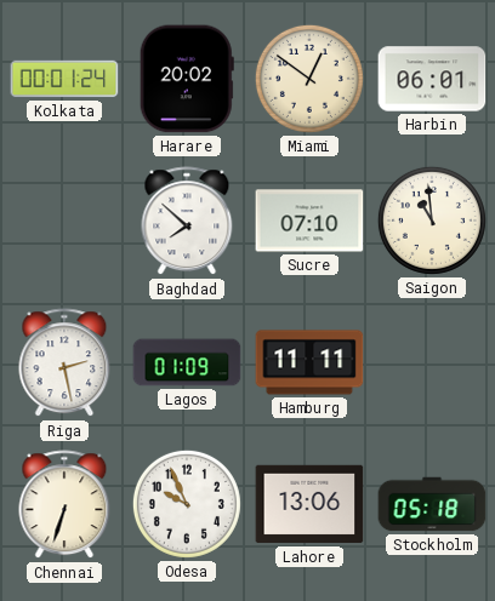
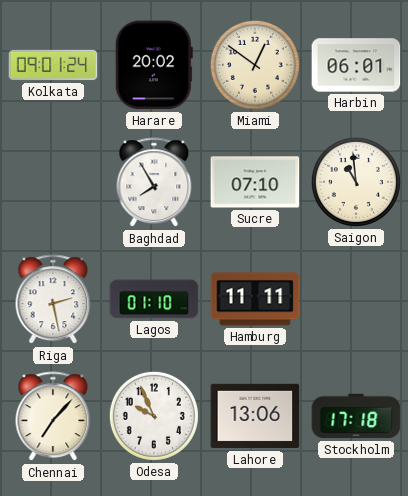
Kolkata: 00:01 -> 09:01 (53, 65)
Baghdad: 7:52 -> 7:55 (154, 183)
Lagos: 01:09 -> 01:10 (154, 299)
Chennai: 6:33 -> 7:07 (53, 417)
Stockholm: 05:18 -> 17:18 (356, 416)
